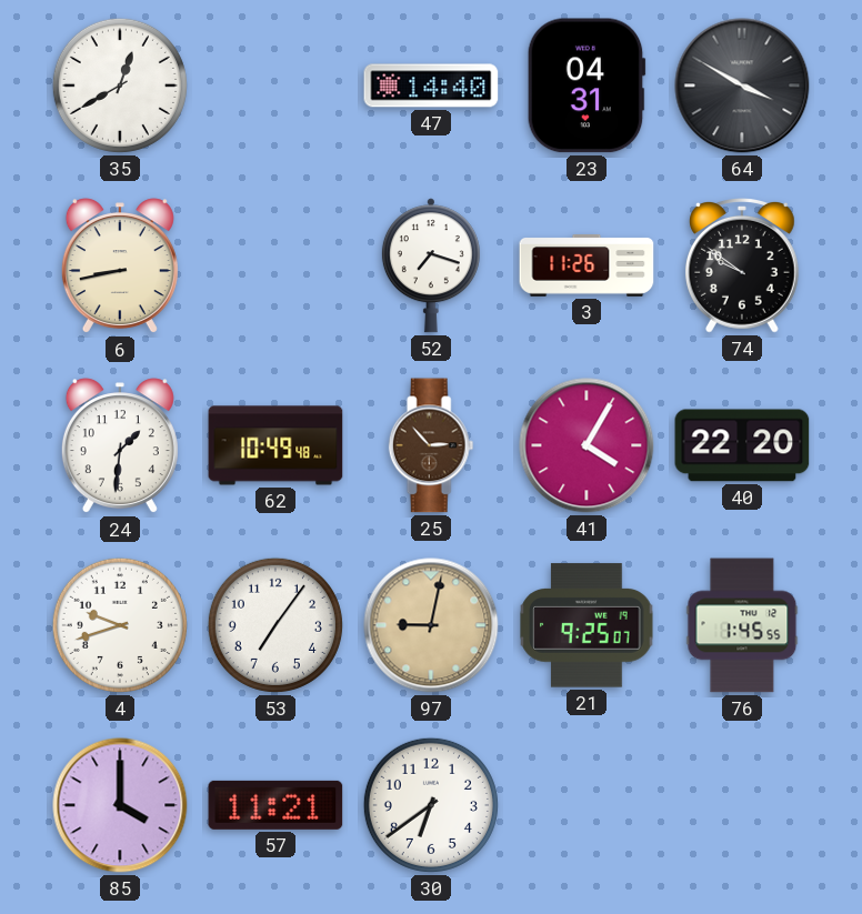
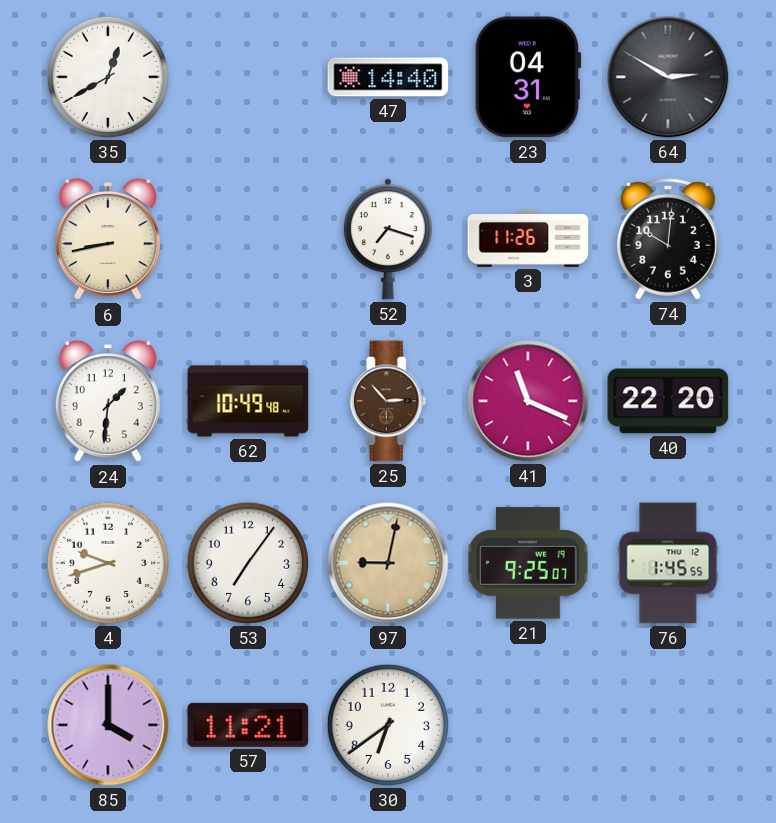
64: 3:50 -> 2:50 (668, 77)
74: 9:51 -> 10:01 (668, 240)
41: 4:05 -> 11:19 (528, 401)
